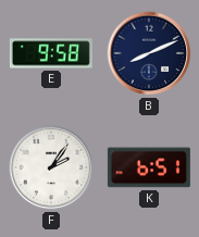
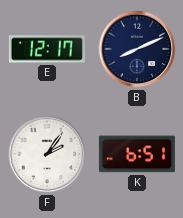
E: 9:58 -> 12:17 (47, 49)
